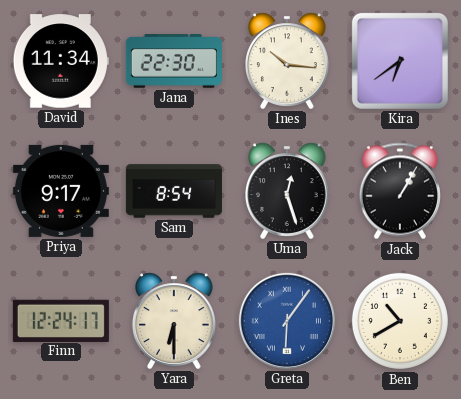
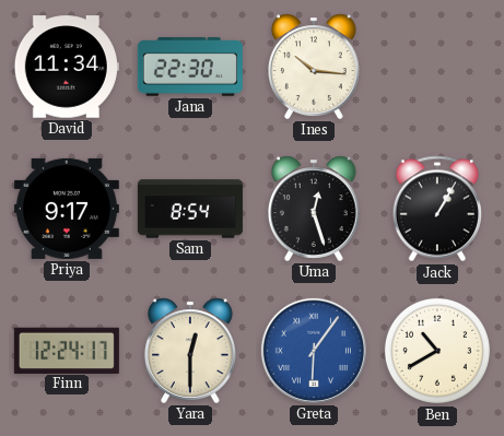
Kira: 6:39 -> none (400, 61)
Yara: 6:30 -> 12:30 (190, 351)
